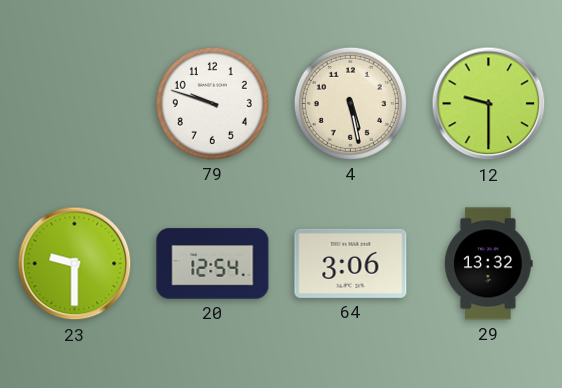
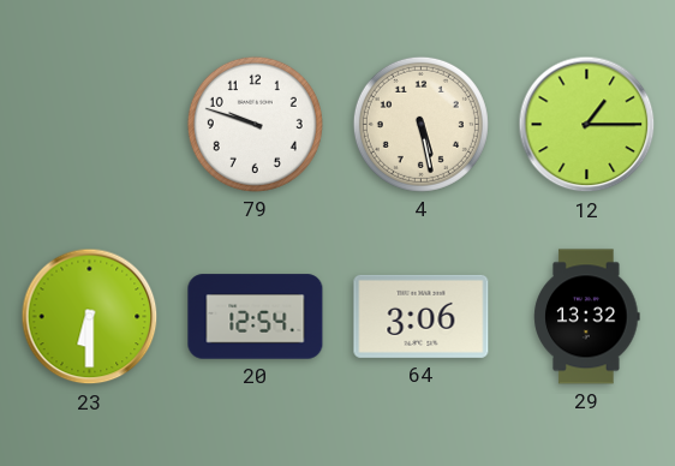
12: 9:30 -> 1:15 (587, 125)
23: 9:30 -> 6:30 (90, 317)
